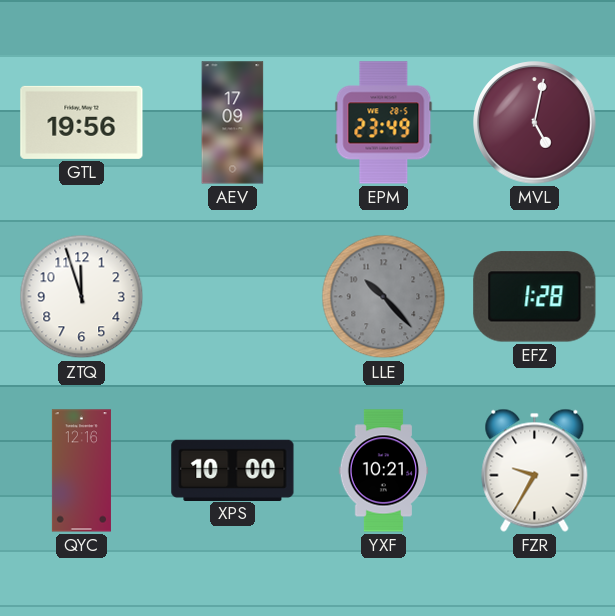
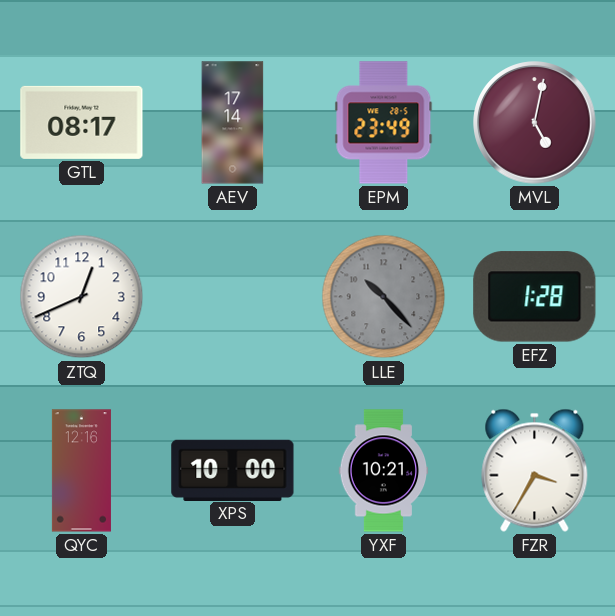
GTL: 19:56 -> 08:17 (82, 122)
AEV: 17:09 -> 17:14 (233, 123)
ZTQ: 11:57 -> 12:41 (82, 297)
FZR: 9:35 -> 3:35 (535, 470)
